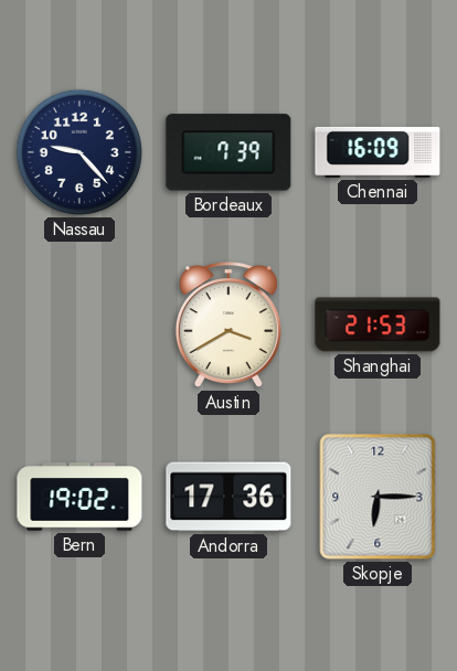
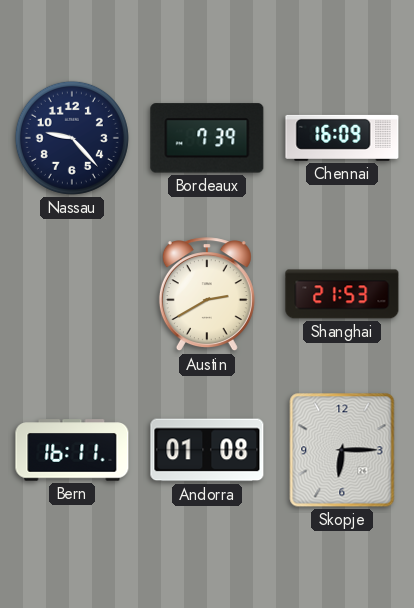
Austin: 3:40 -> 2:40 (207, 295)
Bern: 19:02 -> 16:11 (72, 450)
Andorra: 17:36 -> 01:08 (207, 450)
